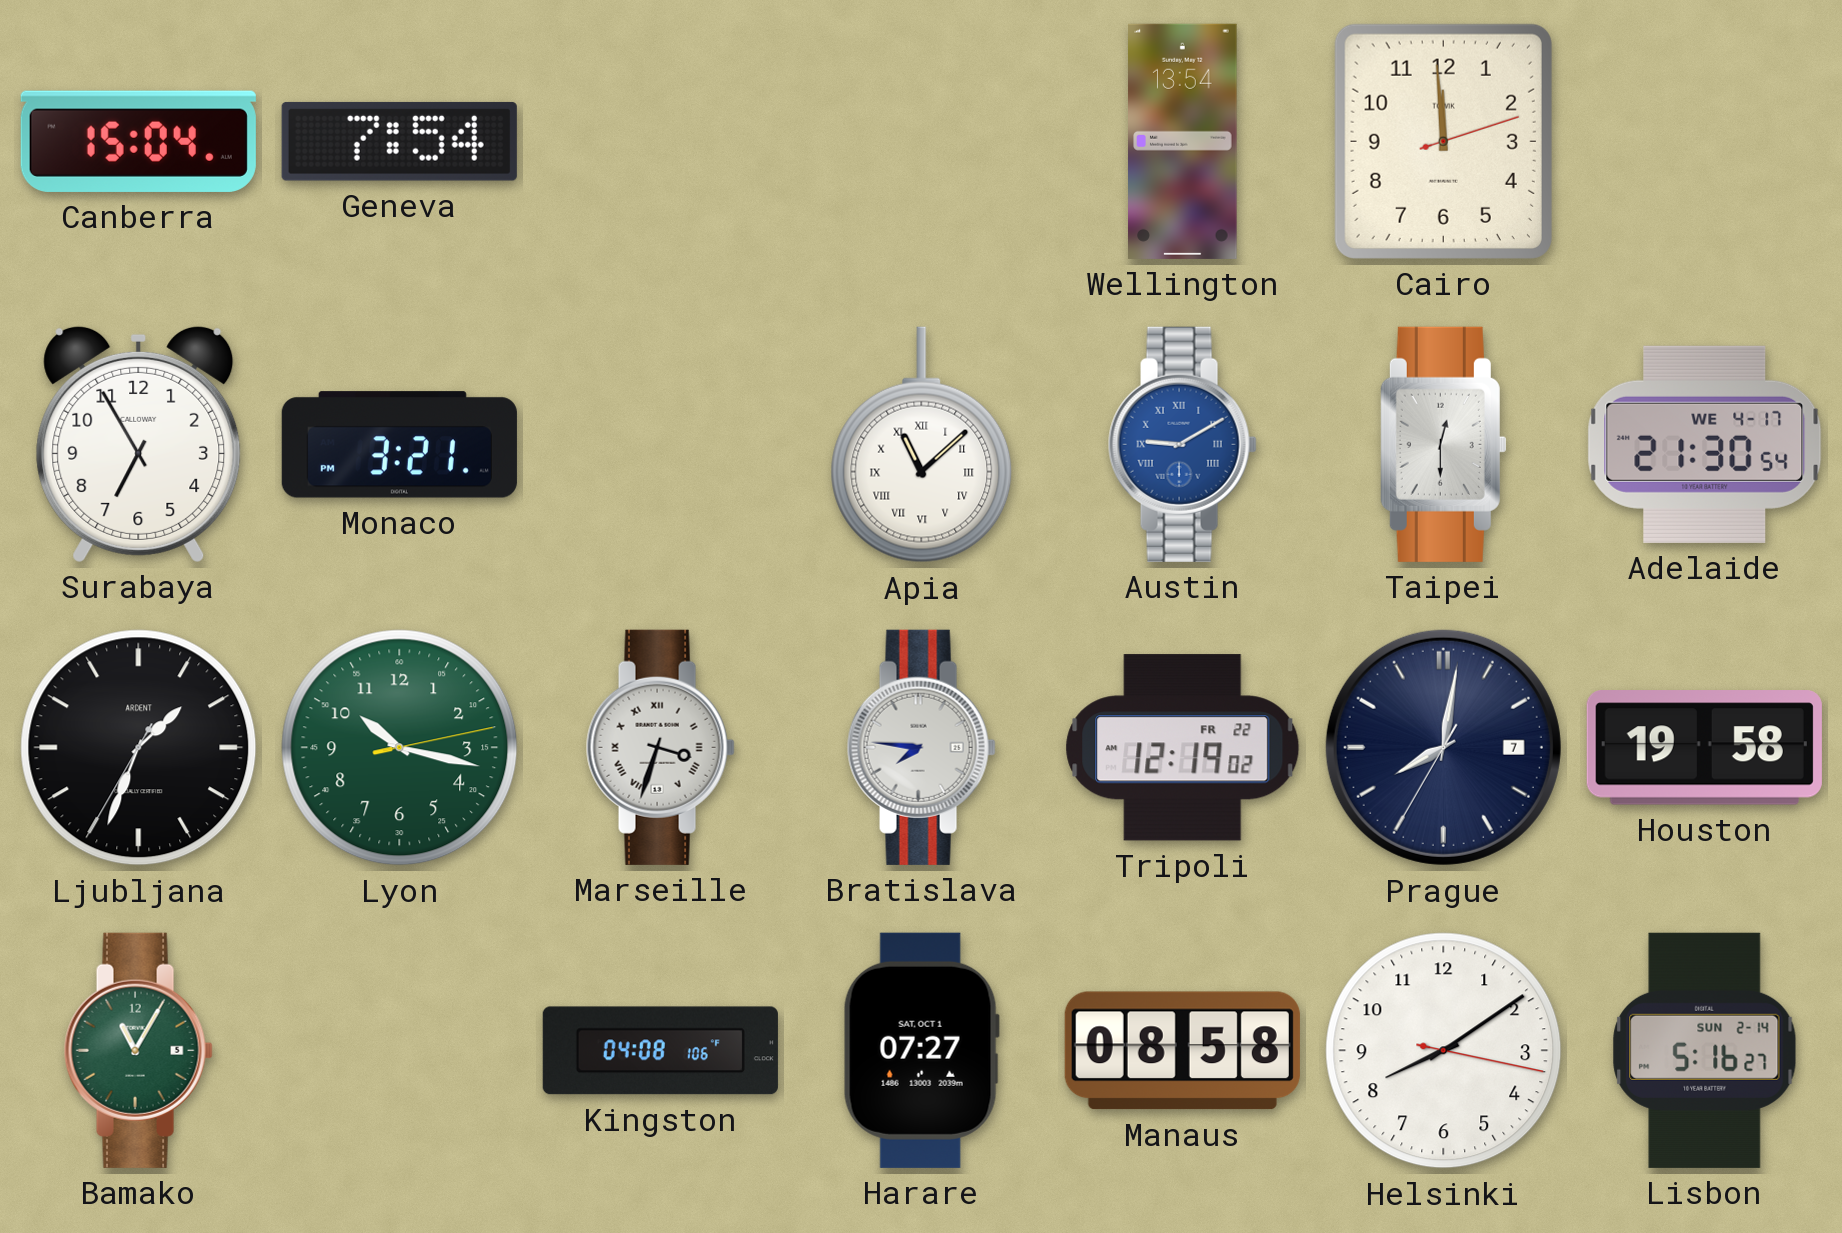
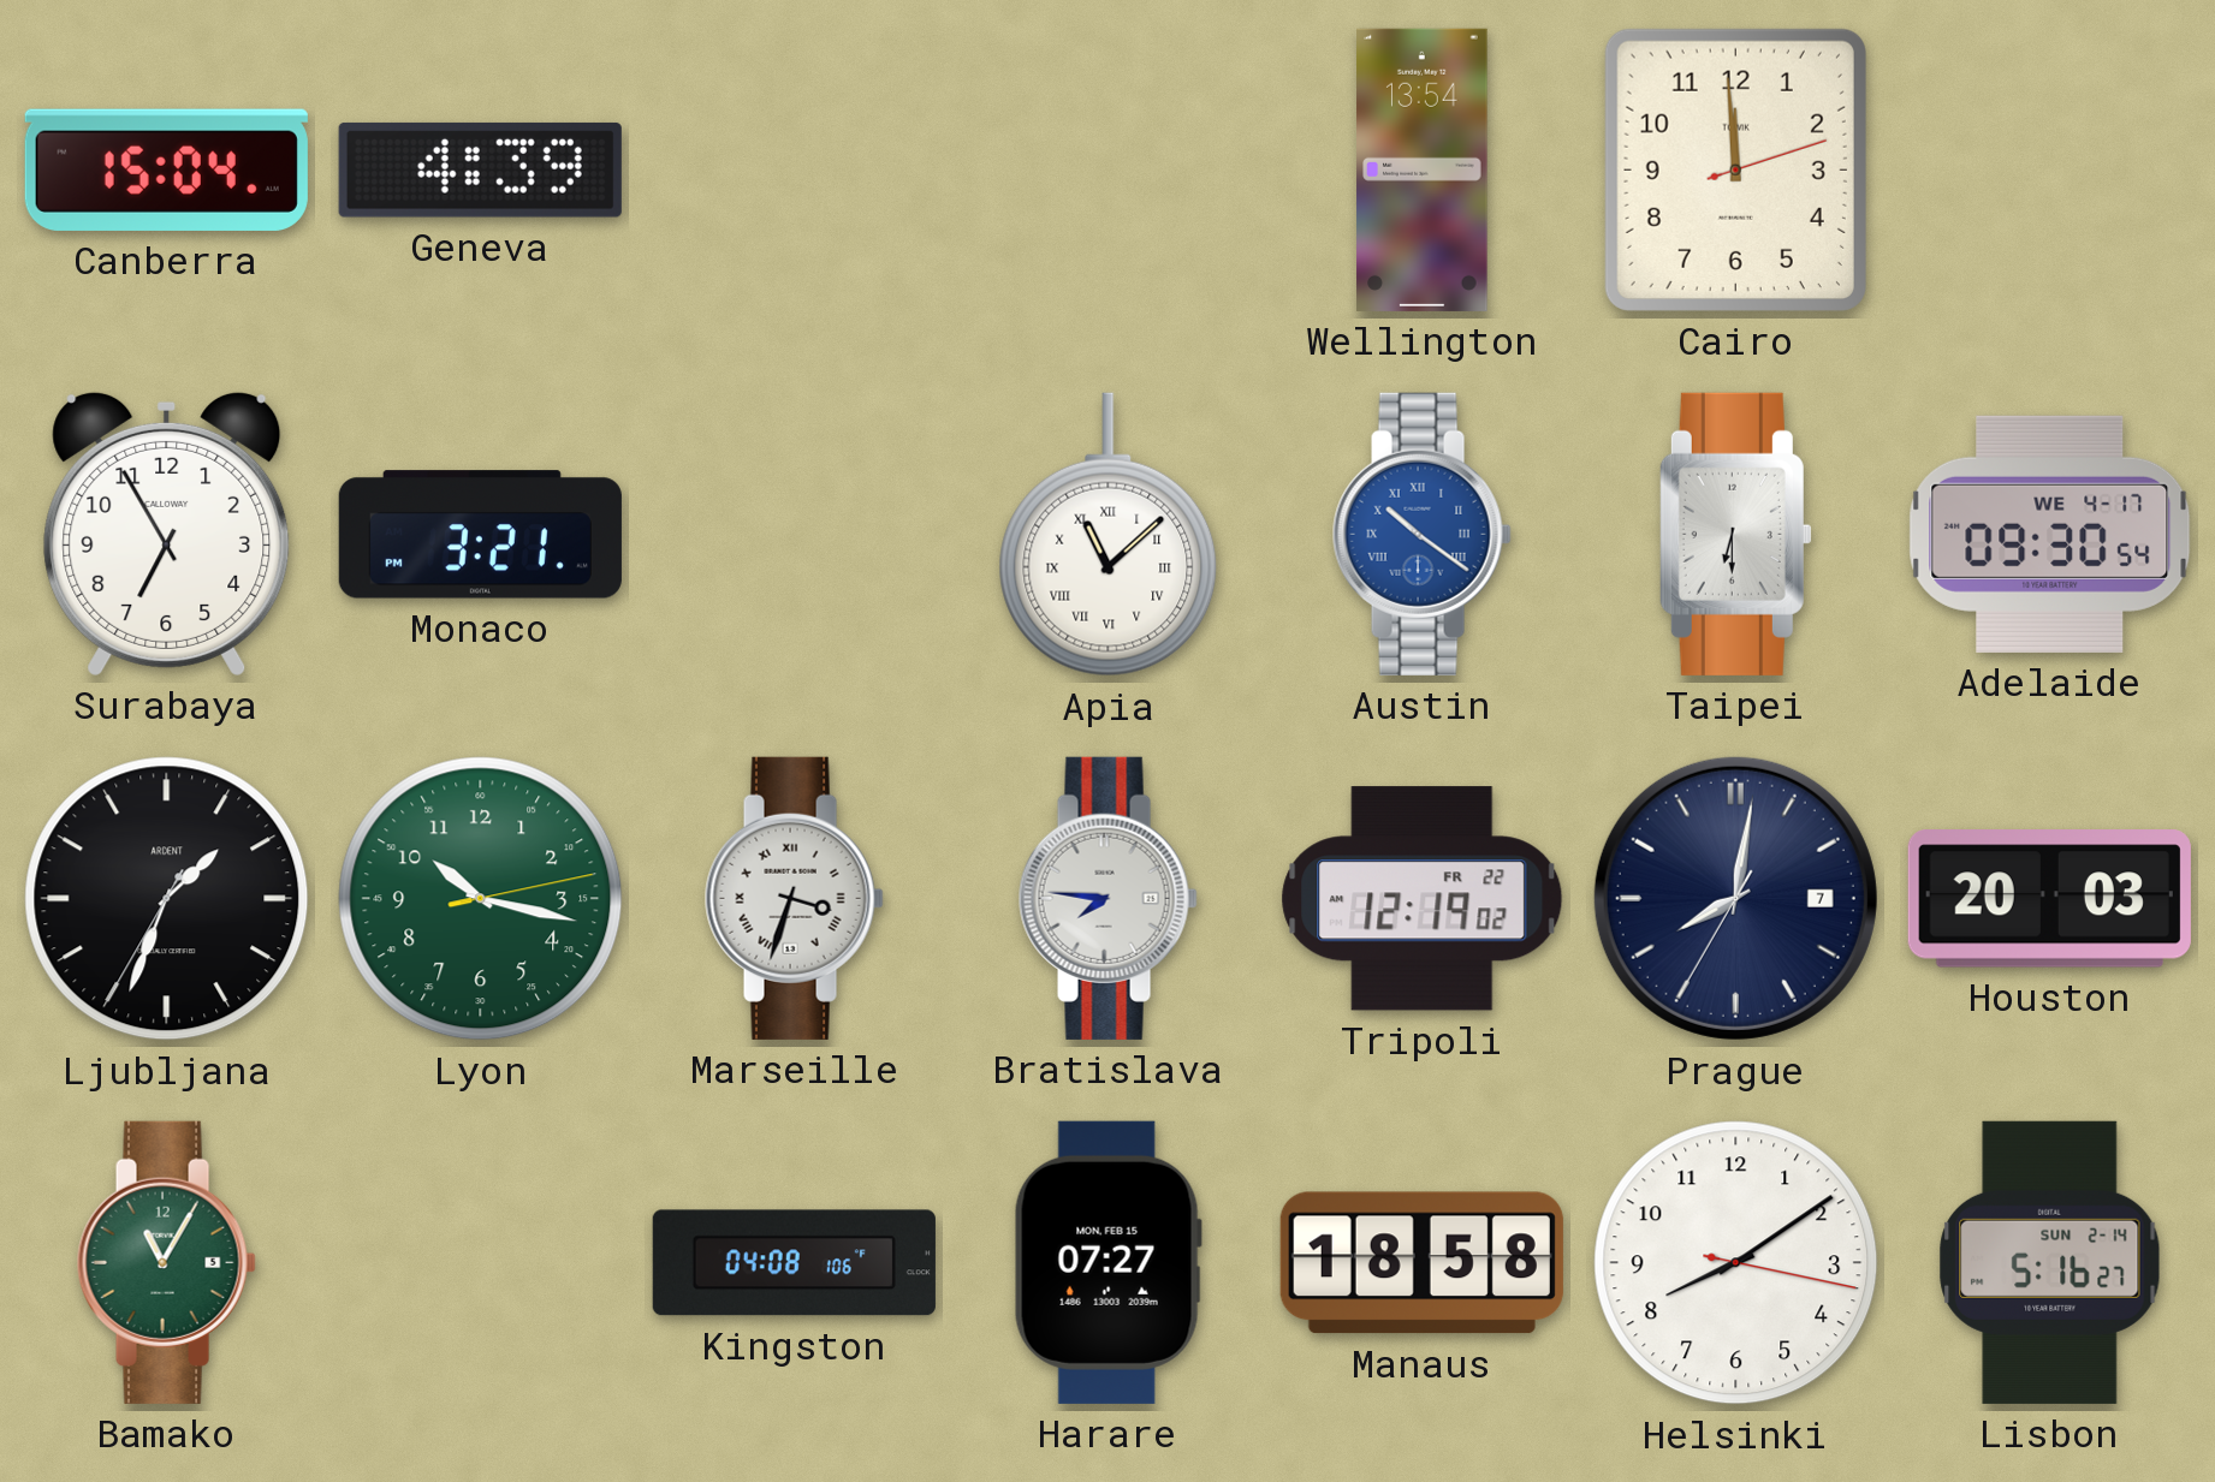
Geneva: 7:54 -> 4:39 (480, 169)
Austin: 9:10 -> 10:21 (1421, 534)
Taipei: 12:30 -> 6:30 (1735, 534)
Adelaide: 21:30 -> 09:30 (2050, 534)
Houston: 19:58 -> 20:03 (2049, 899)
Harare date: SAT, OCT 1 -> MON, FEB 15 (1107, 1262)
Manaus: 08:58 -> 18:58 (1421, 1263)
